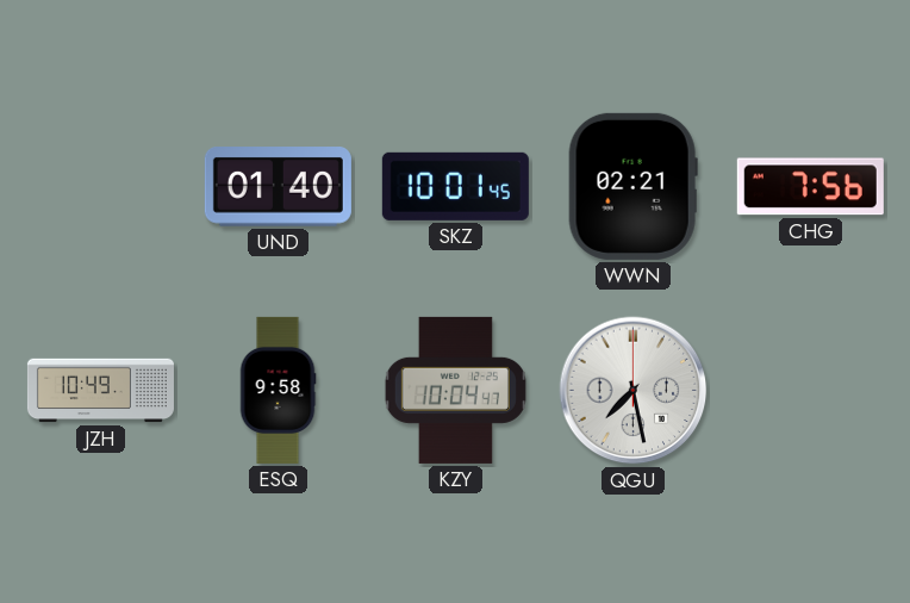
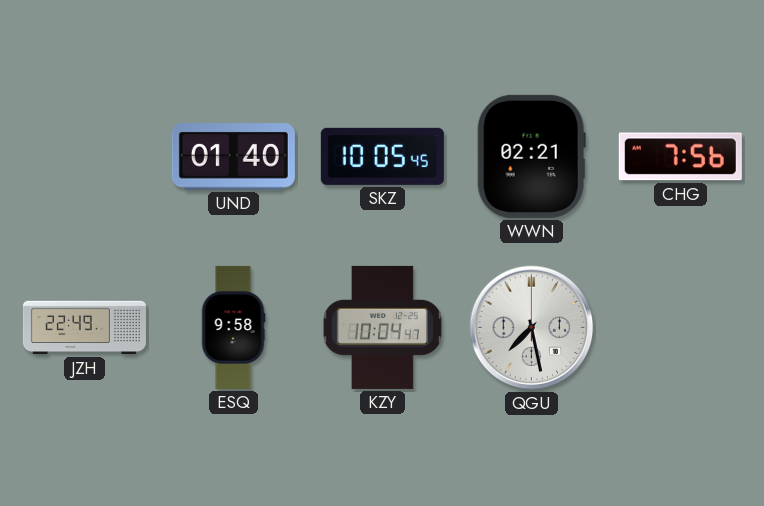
SKZ: 10:01 -> 10:05 (382, 156)
JZH: 10:49 -> 22:49 (84, 328)
